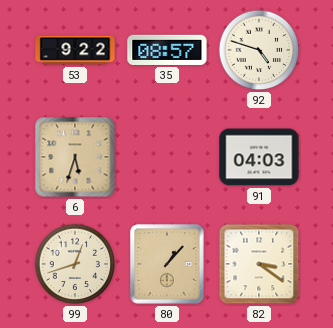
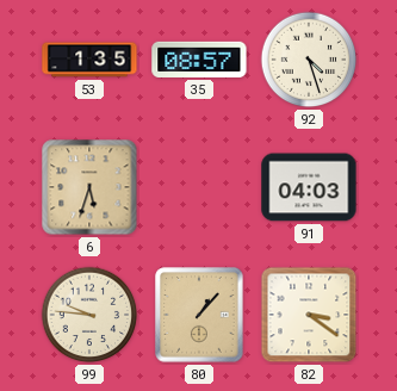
53: 9:22 -> 1:35 (89, 60)
92: 4:48 -> 4:27 (309, 60)
99: 12:42 -> 9:46 (89, 315)
